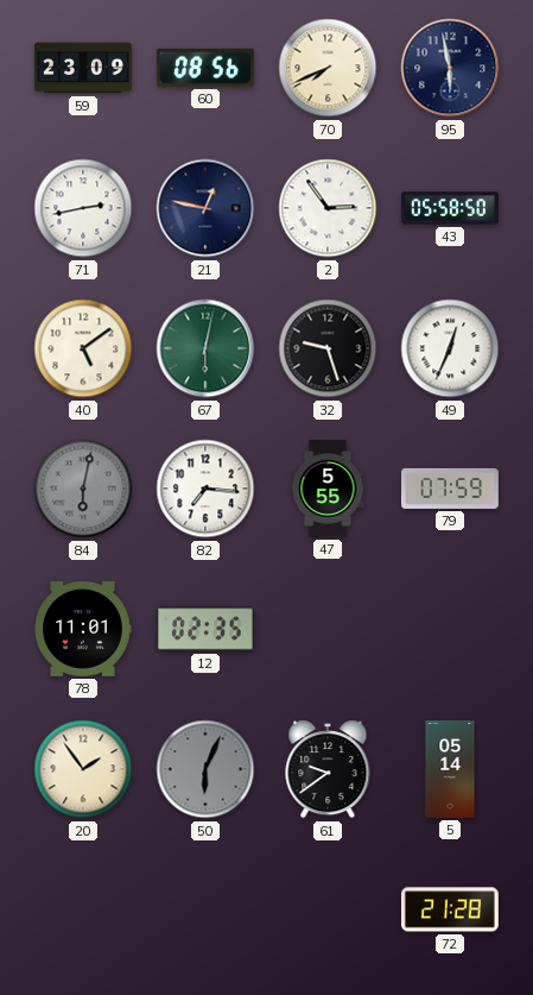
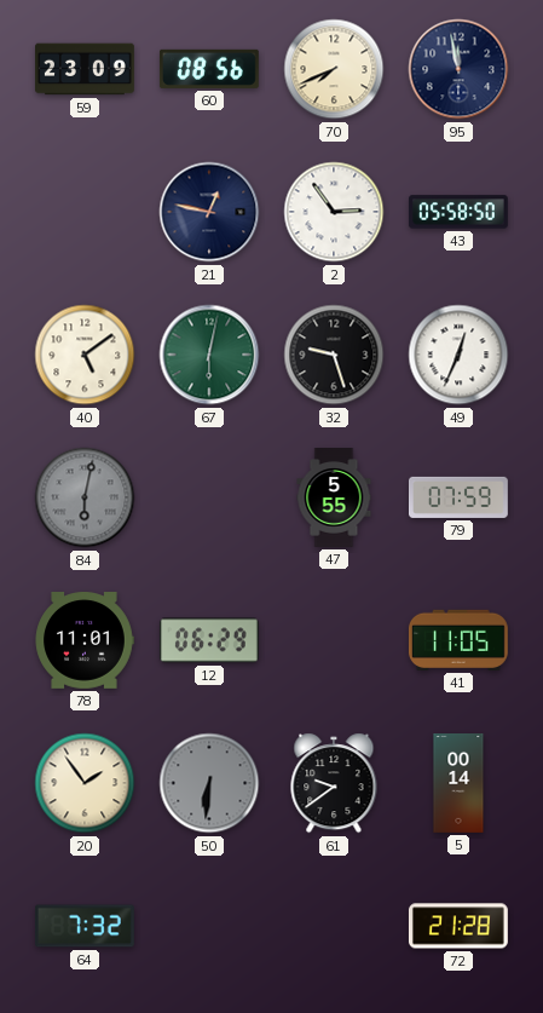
95: 5:58 -> 11:58 (458, 69)
71: 2:43 -> none (83, 208)
82: 7:16 -> none (205, 489)
12: 02:35 -> 06:29 (209, 640)
41: none -> 11:05 (458, 640)
50: 6:04 -> 6:31 (209, 783)
5: 05:14 -> 00:14 (458, 784)
64: none -> 7:32 (85, 926)
